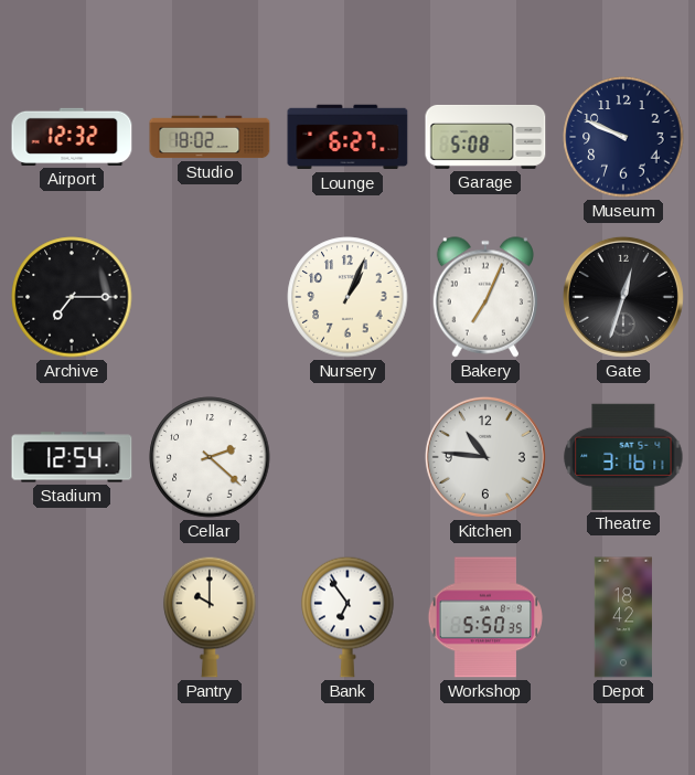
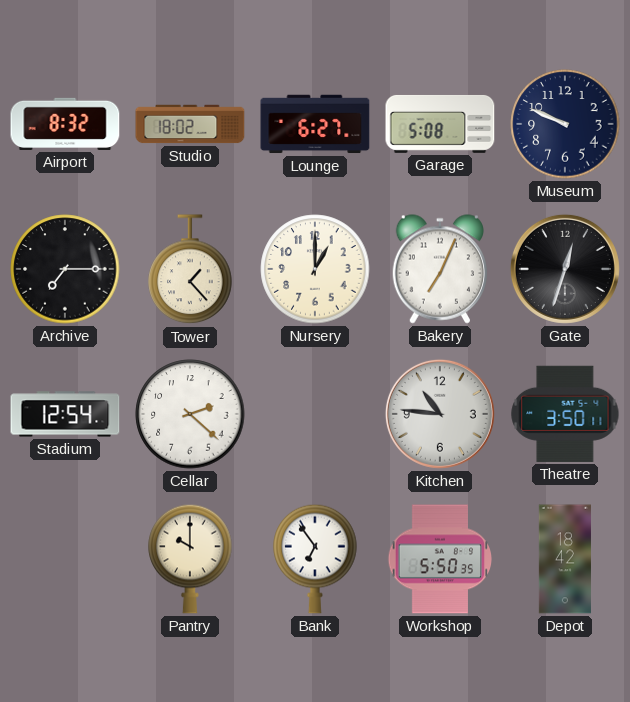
Airport: 12:32 -> 8:32 (65, 124)
Tower: none -> 1:23 (190, 270)
Nursery: 1:04 -> 1:00 (315, 269)
Theatre: 3:16 -> 3:50 (565, 414)
